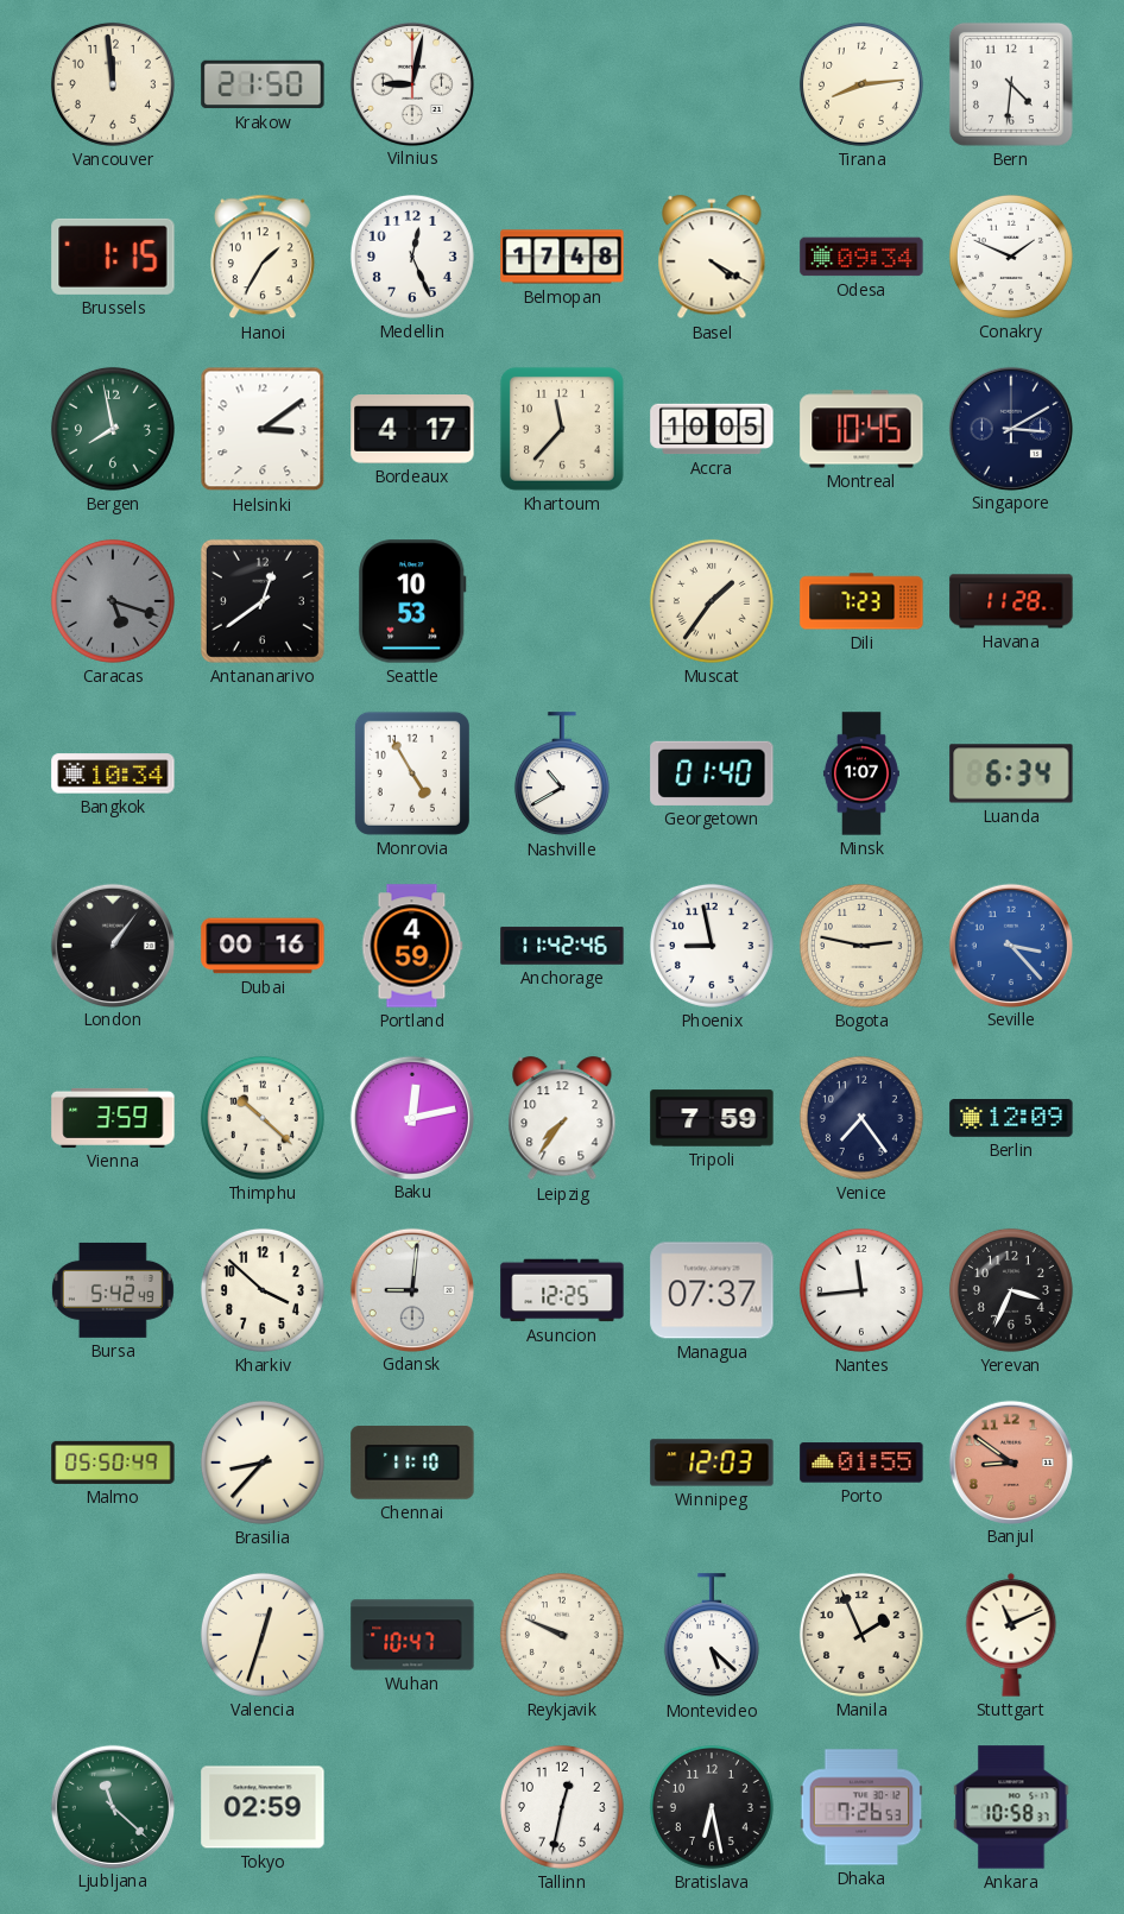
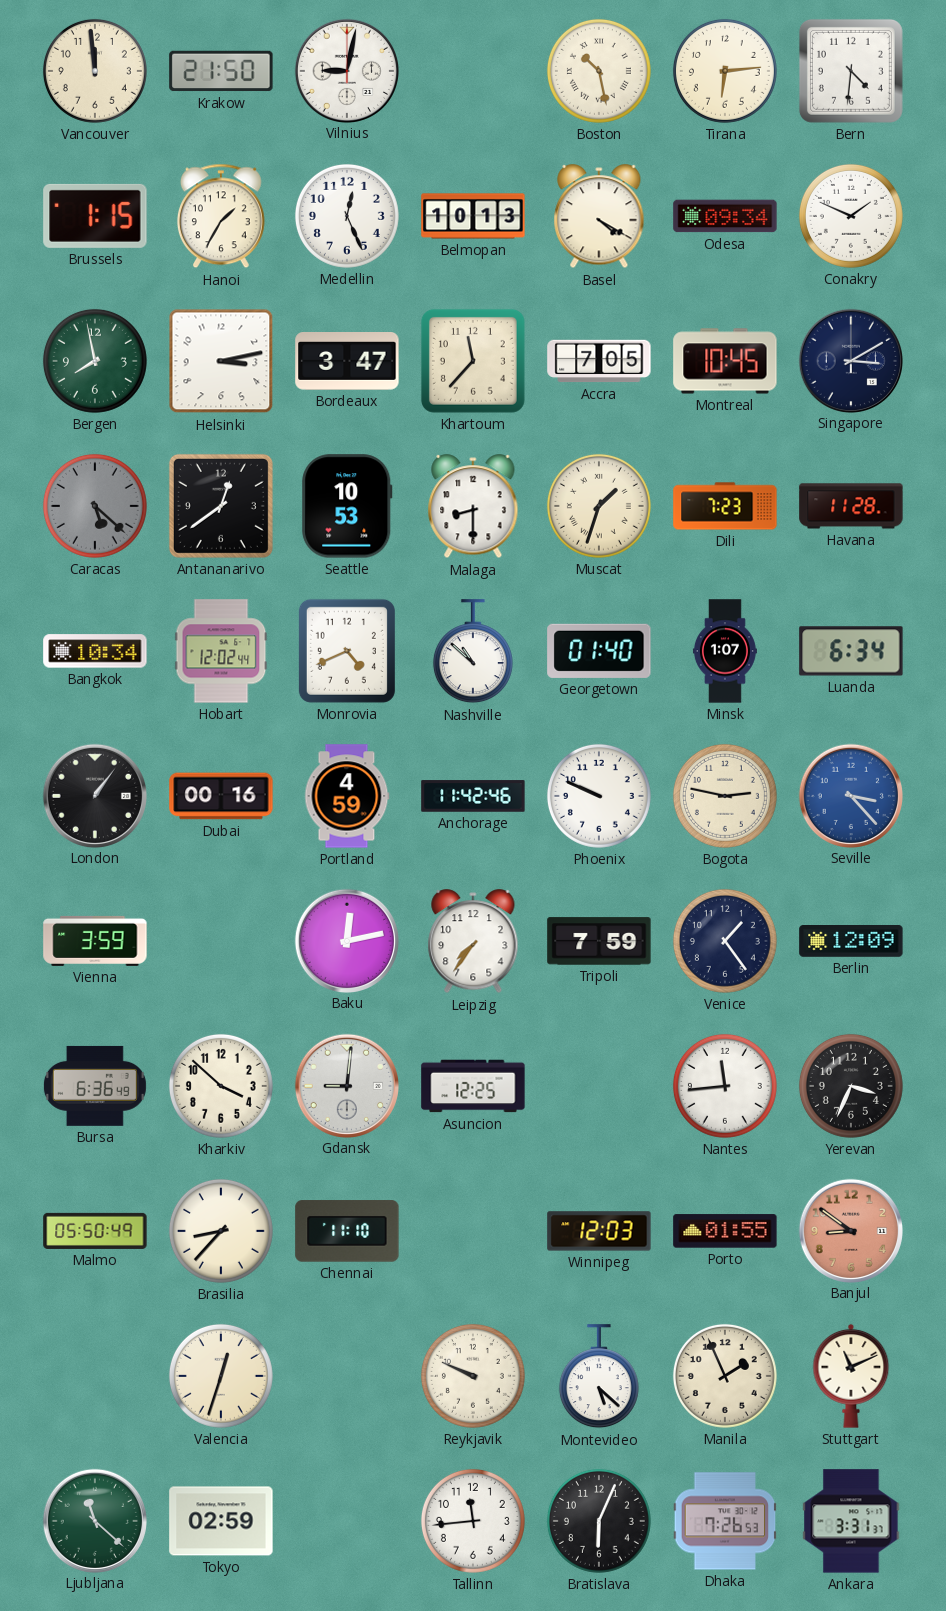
Boston: none -> 10:28 (599, 71)
Tirana: 8:14 -> 6:14 (725, 71)
Belmopan: 17:48 -> 10:13 (473, 216)
Helsinki: 3:09 -> 3:13 (221, 361)
Bordeaux: 4:17 -> 3:47 (347, 361)
Accra: 10:05 -> 7:05 (599, 361)
Caracas: 5:18 -> 5:22 (95, 506)
Malaga: none -> 8:30 (473, 507)
Muscat: 1:36 -> 1:33 (599, 506)
Hobart: none -> 12:02 (221, 651)
Monrovia: 4:55 -> 4:41 (347, 651)
Nashville: 10:40 -> 10:52 (473, 652)
Phoenix: 8:58 -> 9:49 (599, 796)
Thimphu: 10:22 -> none (263, 1118)
Venice: 7:24 -> 1:24 (725, 941)
Bursa: 5:42 -> 6:36 (95, 1086)
Managua: 07:37 -> none (712, 1290)
Wuhan: 10:47 -> none (412, 1635)
Tallinn: 12:32 -> 11:44 (473, 1521)
Bratislava: 6:28 -> 6:04 (599, 1521)
Ankara: 10:58 -> 3:31 (851, 1521)
